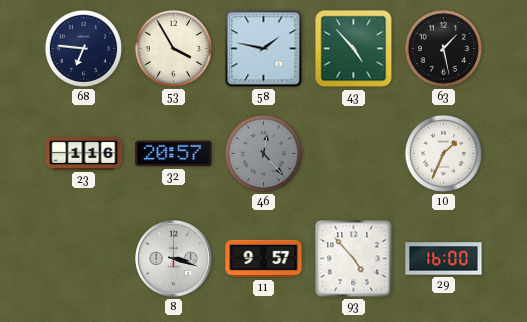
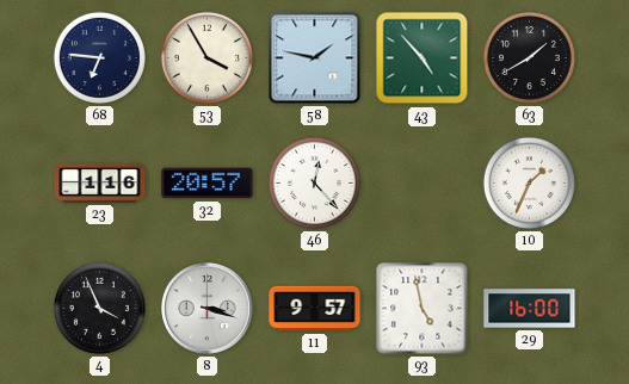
63: 1:28 -> 1:40 (529, 57)
46 dial: grey -> white (314, 182)
4: none -> 3:56 (99, 308)
93: 4:53 -> 4:58 (423, 309)
